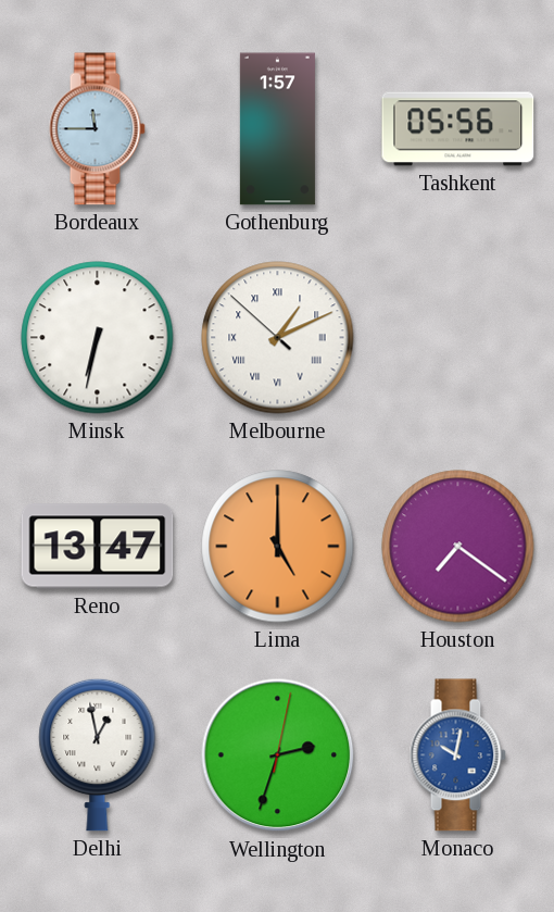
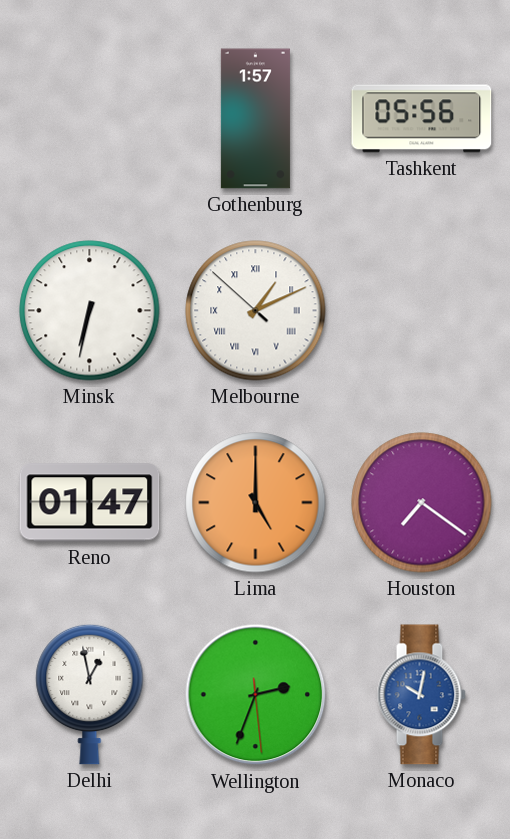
Bordeaux: 11:45 -> none (97, 129)
Reno: 13:47 -> 01:47 (90, 503)
Wellington: 2:33:02 -> 2:33:29 (256, 695)
